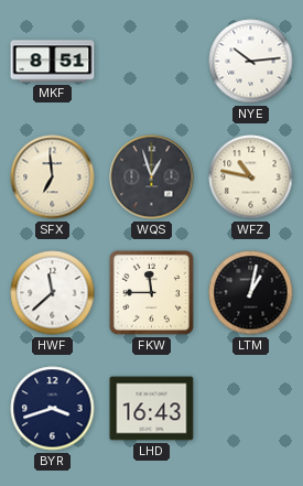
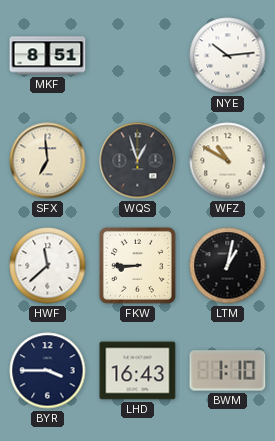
WFZ: 10:47 -> 10:50 (228, 161)
FKW: 11:45 -> 8:45 (137, 265)
BYR: 3:42 -> 3:45 (48, 371)
BWM: none -> 1:10 (228, 371)
